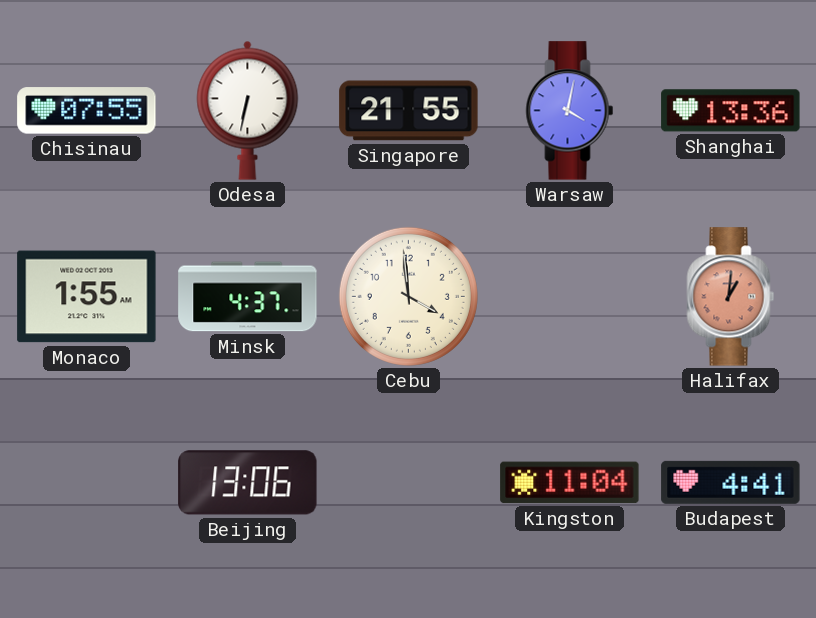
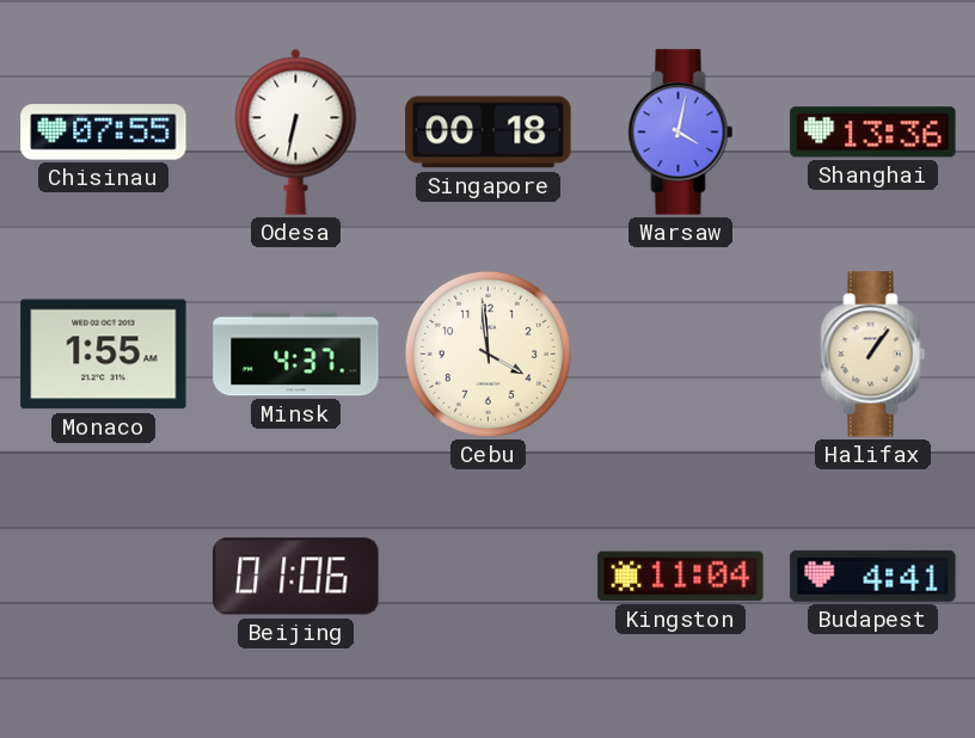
Singapore: 21:55 -> 00:18 (489, 133)
Halifax: 1:01 -> 1:06 (873, 355)
Halifax dial: salmon -> cream (873, 355)
Beijing: 13:06 -> 01:06 (296, 577)
